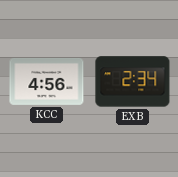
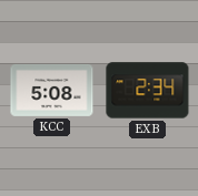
KCC: 4:56 -> 5:08 (52, 90)
